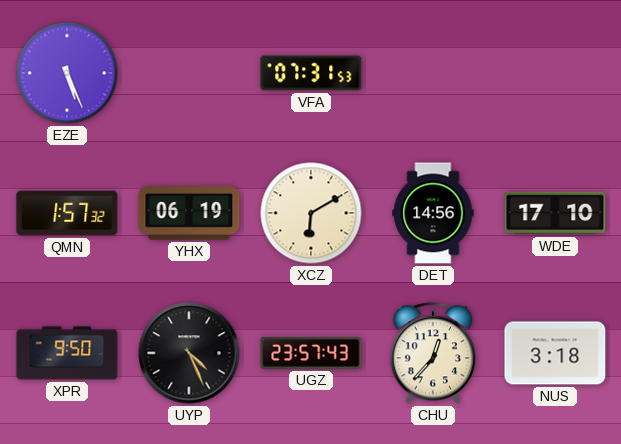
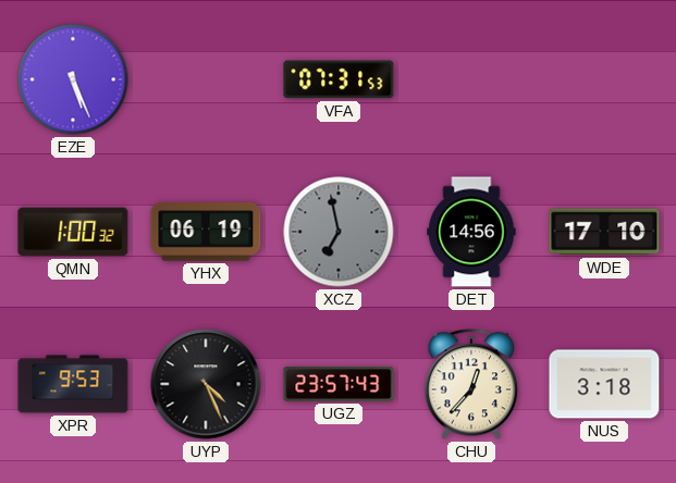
QMN: 1:57 -> 1:00 (73, 232)
XCZ: 6:10 -> 6:58 (339, 232)
XCZ dial: cream -> grey (339, 232)
XPR: 9:50 -> 9:53 (73, 384)
